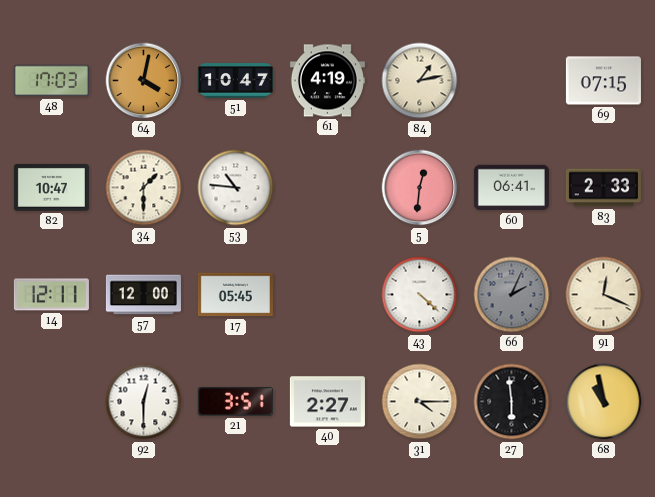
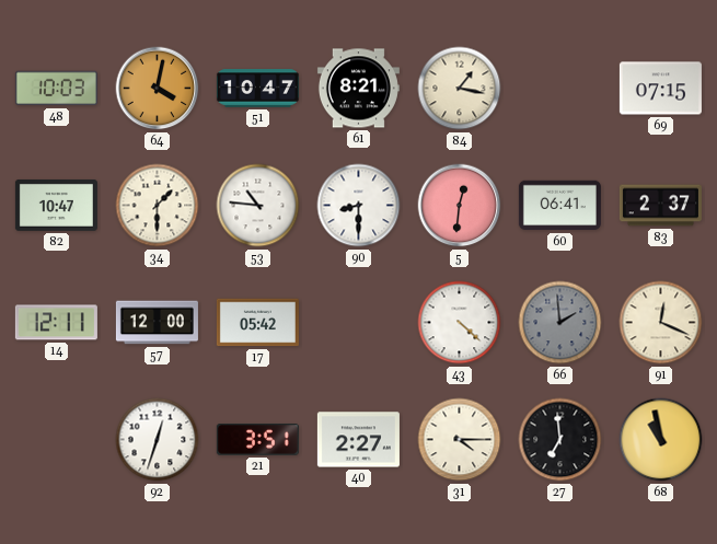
48: 17:03 -> 10:03 (56, 89)
61: 4:19 -> 8:21 (358, 89)
84: 1:13 -> 1:17 (460, 89)
90: none -> 8:30 (359, 206)
83: 2:33 -> 2:37 (660, 206)
17: 05:45 -> 05:42 (257, 323)
66: 2:04 -> 1:59 (560, 323)
92: 12:30 -> 12:33 (158, 440)
27: 5:59 -> 6:59 (560, 440)
